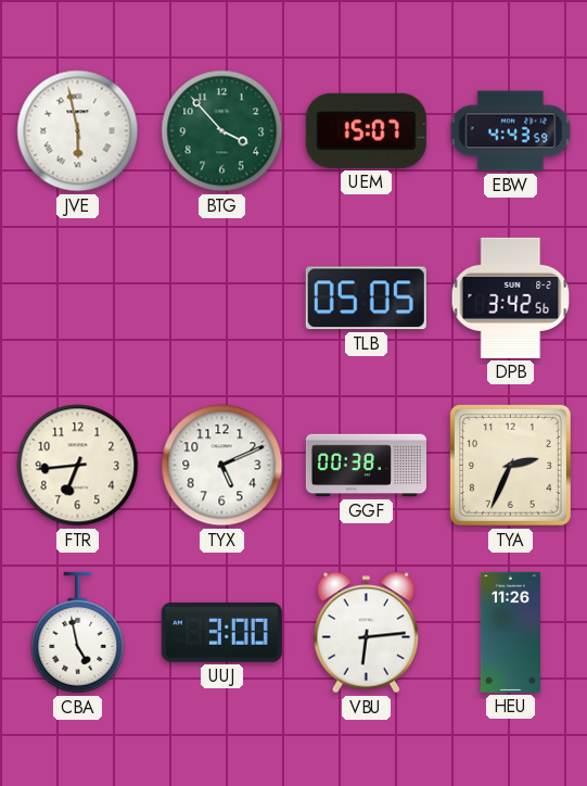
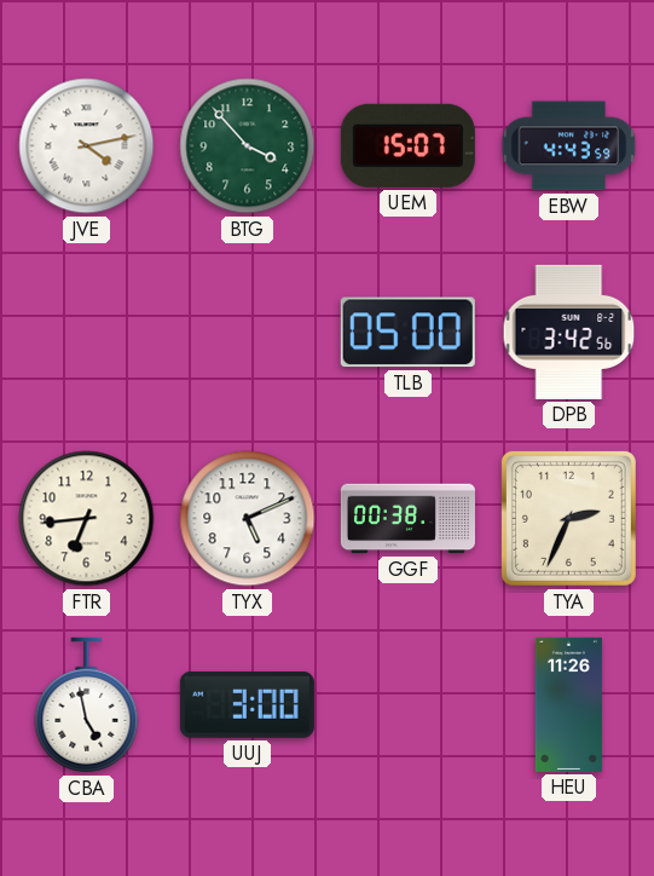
JVE: 5:58 -> 4:13 (87, 146)
TLB: 05:05 -> 05:00 (407, 333)
VBU: 6:14 -> none (366, 633)
